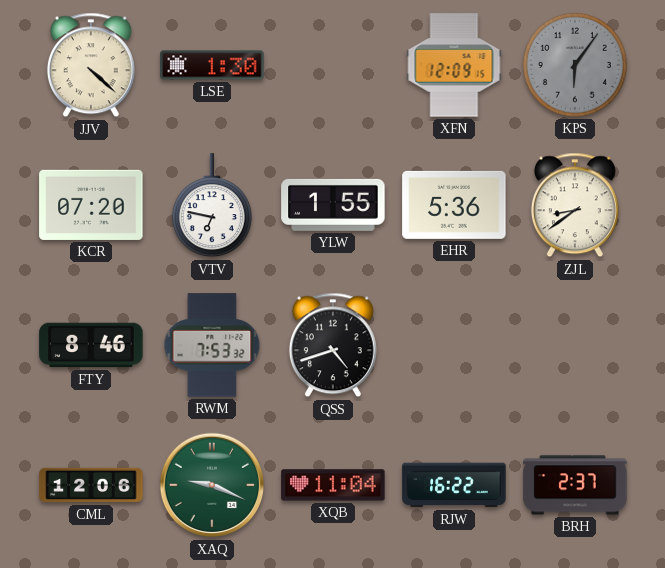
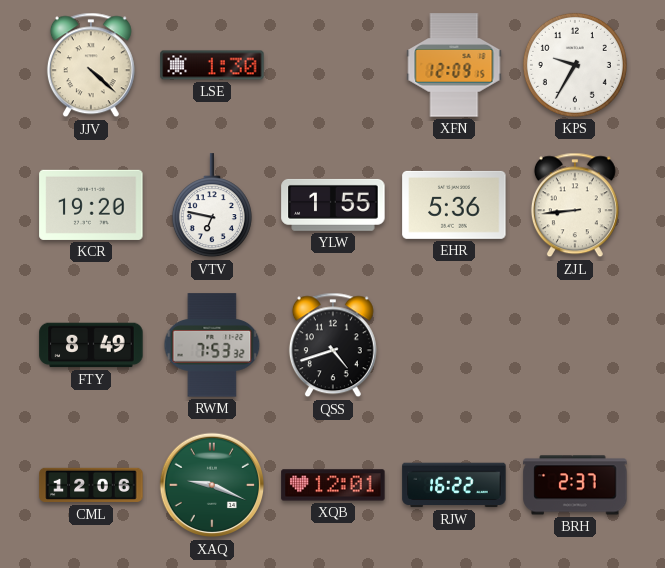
KPS: 6:06 -> 9:35 (575, 65)
KPS dial: grey -> white (575, 65)
KCR: 07:20 -> 19:20 (91, 205)
ZJL: 8:39 -> 8:44 (575, 205)
FTY: 8:46 -> 8:49 (91, 345)
XQB: 11:04 -> 12:01 (333, 485)
